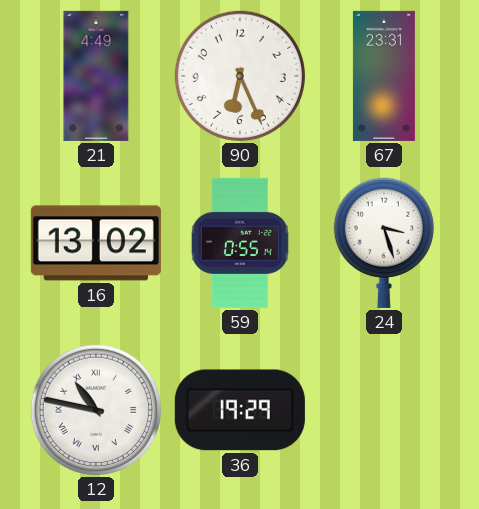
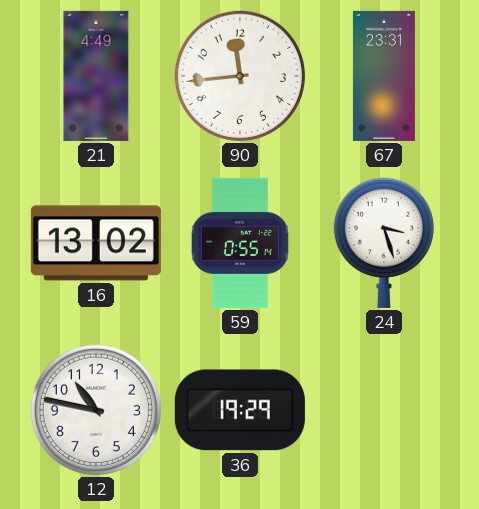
90: 6:26 -> 11:44 (240, 76)
12 numerals: Roman -> Arabic (96, 410)
